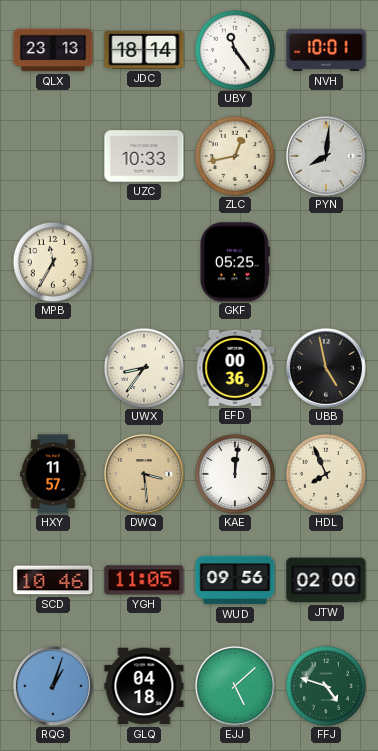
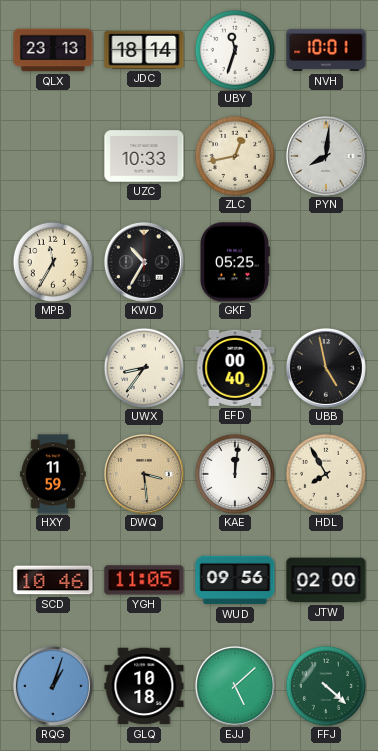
UBY: 11:24 -> 11:33 (235, 50)
KWD: none -> 10:35 (144, 262)
EFD: 00:36 -> 00:40 (235, 368)
HXY: 11:57 -> 11:59 (53, 474)
HDL: 7:56 -> 7:55 (326, 474)
GLQ: 04:18 -> 10:18 (144, 686)
FFJ: 4:48 -> 4:22 (326, 686)
